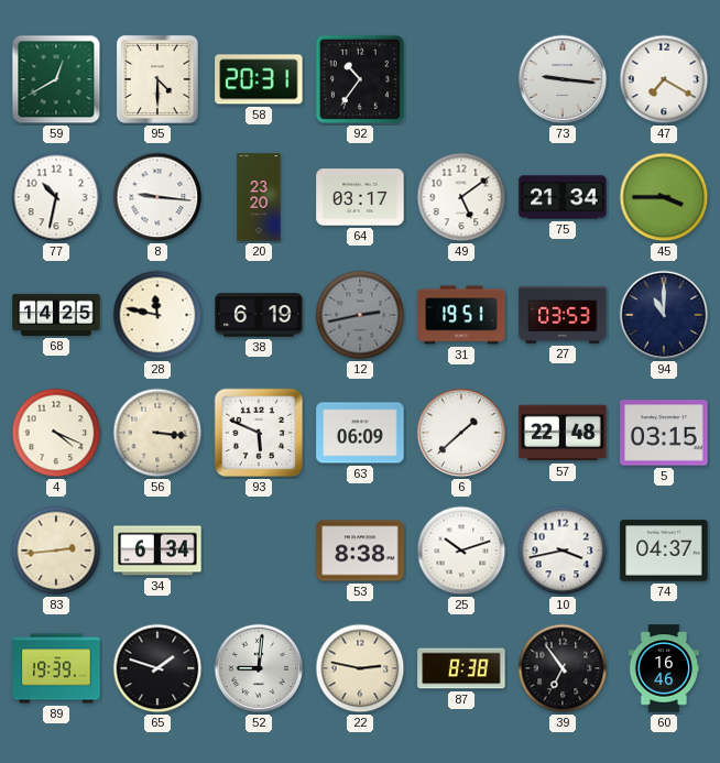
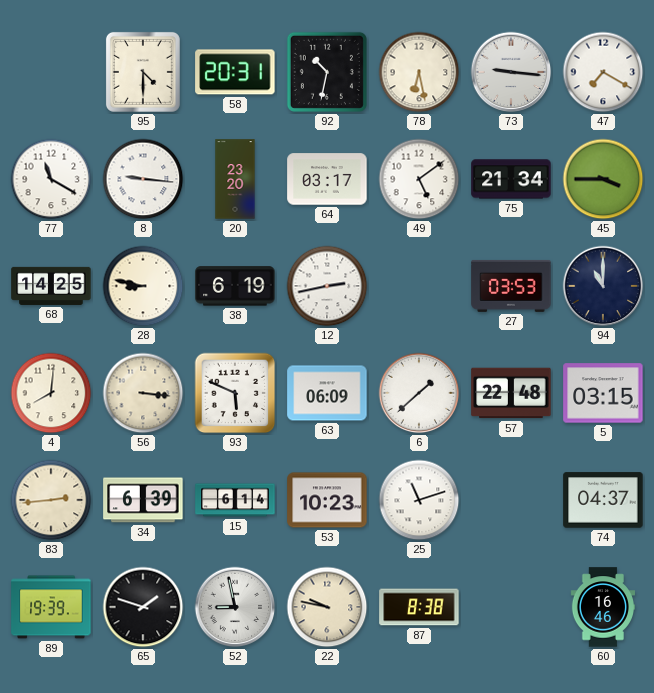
59: 12:40 -> none (56, 79)
92: 10:36 -> 10:32 (327, 72)
78: none -> 6:28 (419, 72)
77: 10:32 -> 11:20 (51, 179)
28: 11:47 -> 8:47 (143, 286)
12 dial: grey -> white (327, 286)
31: 19:51 -> none (461, 315)
4: 4:19 -> 8:01 (51, 393)
34: 6:34 -> 6:39 (143, 500)
15: none -> 6:14 (235, 500)
53: 8:38 -> 10:23 (327, 500)
25: 10:12 -> 11:12 (419, 500)
10: 3:43 -> none (563, 551)
52: 9:01 -> 8:58 (235, 607)
22: 2:47 -> 9:47 (327, 607)
39: 6:54 -> none (563, 668)
